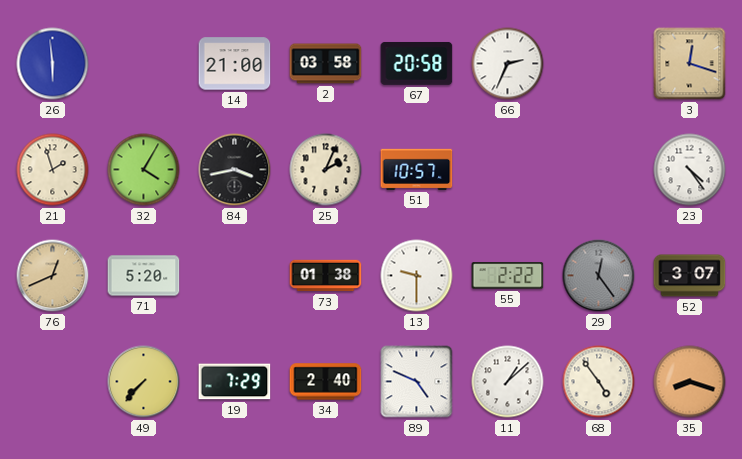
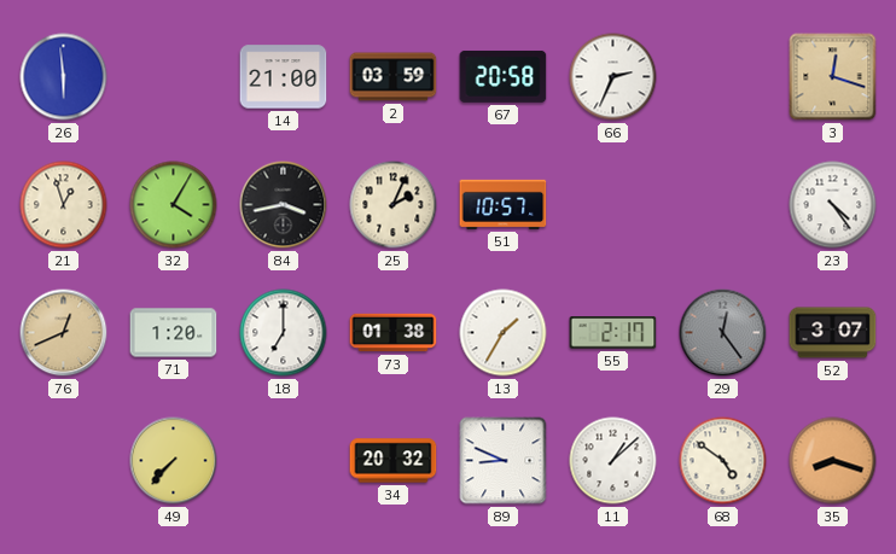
2: 03:58 -> 03:59 (394, 77)
21: 1:57 -> 12:57 (64, 205)
71: 5:20 -> 1:20 (174, 333)
18: none -> 7:00 (284, 333)
13: 9:30 -> 1:35 (504, 333)
55: 2:22 -> 2:17 (613, 333)
19: 7:29 -> none (235, 382)
34: 2:40 -> 20:32 (394, 461)
89: 4:49 -> 8:49 (504, 461)
68: 4:54 -> 4:51 (723, 461)
